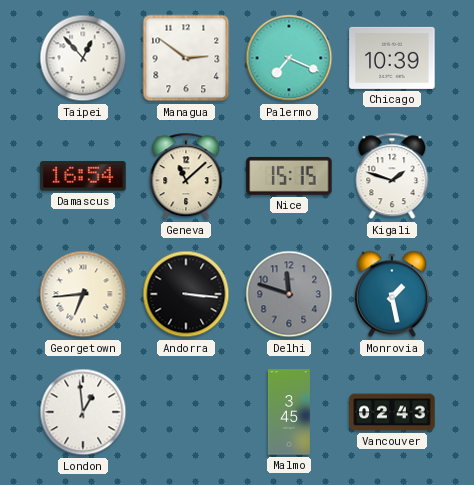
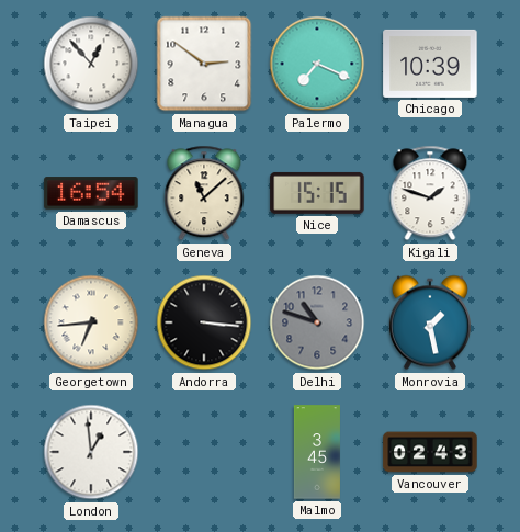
Delhi: 11:48 -> 10:48 (317, 322)
